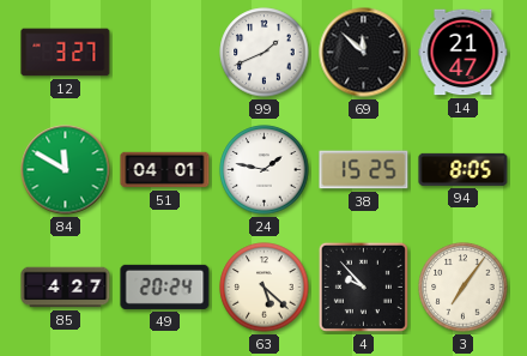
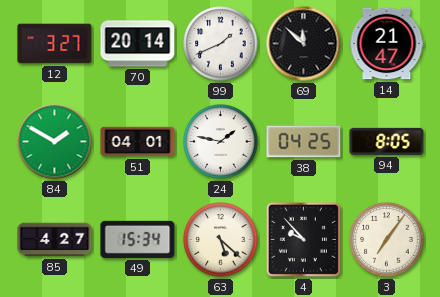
70: none -> 20:14 (138, 44)
84: 11:50 -> 1:50 (55, 142)
38: 15:25 -> 04:25 (304, 142)
49: 20:24 -> 15:34 (138, 239)
